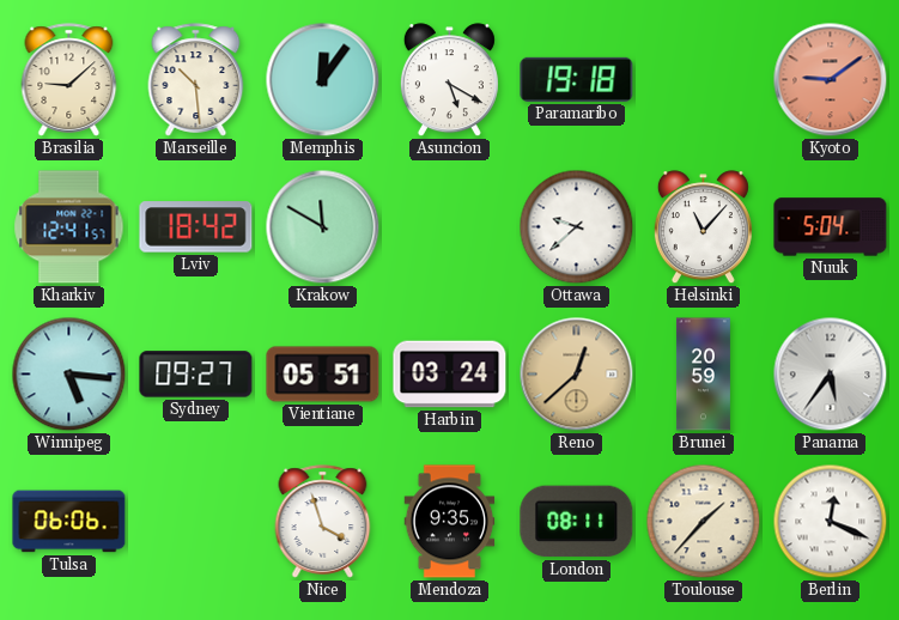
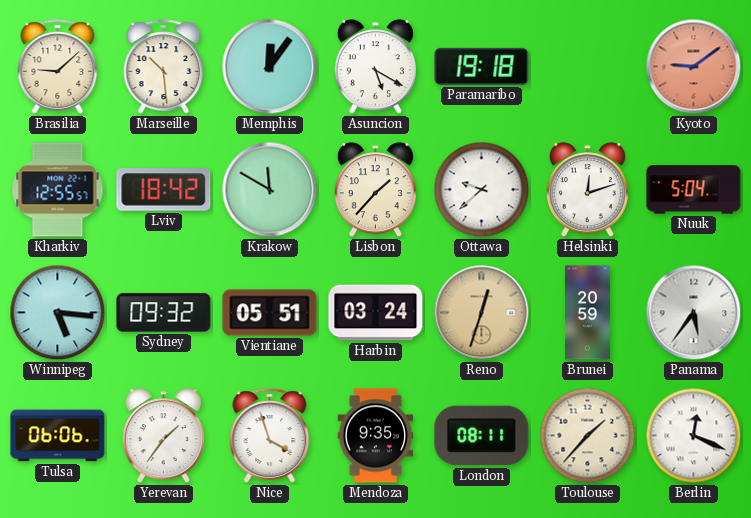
Kharkiv: 12:41 -> 12:55 (58, 190)
Lisbon: none -> 1:37 (375, 190)
Helsinki: 11:07 -> 12:12 (587, 190)
Sydney: 09:27 -> 09:32 (164, 313)
Reno: 12:38 -> 12:33 (482, 313)
Yerevan: none -> 1:36 (163, 436)
